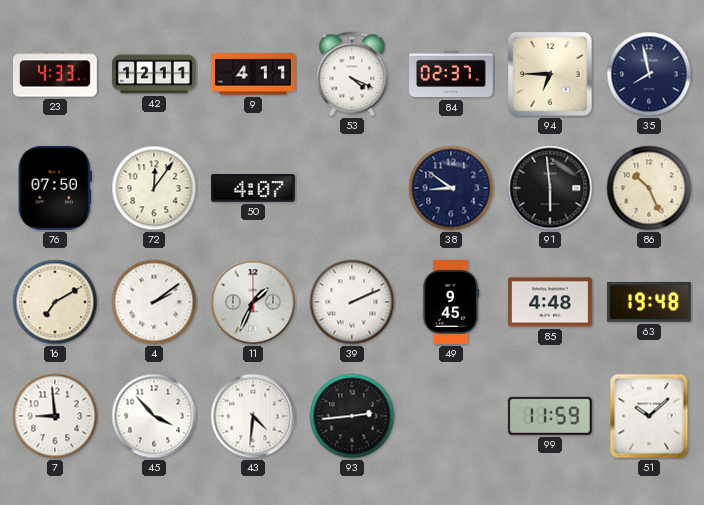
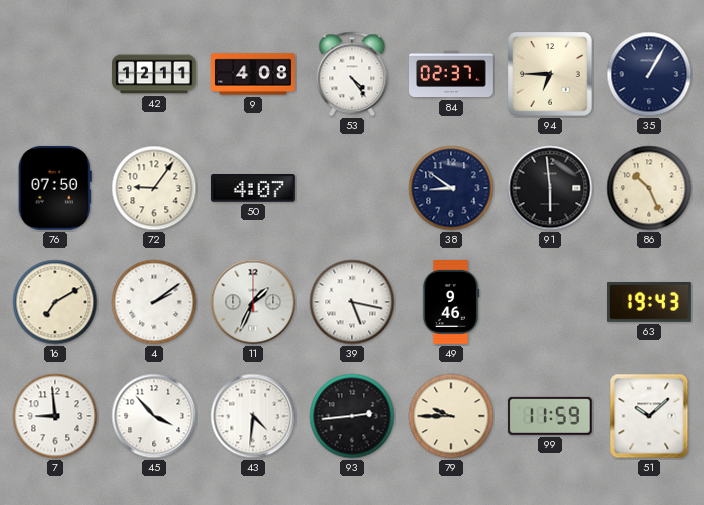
23: 4:33 -> none (56, 74)
9: 4:11 -> 4:08 (254, 74)
53: 4:19 -> 4:24 (352, 74)
35: 7:58 -> 1:05 (649, 74)
72: 12:06 -> 9:06 (154, 188)
39: 2:11 -> 5:17 (352, 302)
49: 9:45 -> 9:46 (451, 303)
85: 4:48 -> none (551, 302)
63: 19:48 -> 19:43 (650, 303)
79: none -> 9:45 (451, 416)
